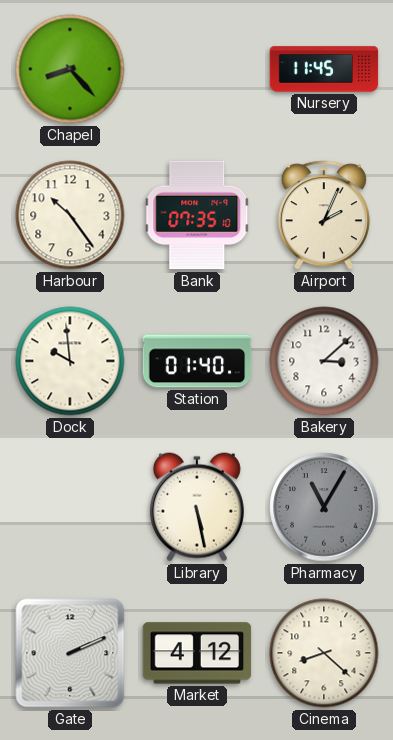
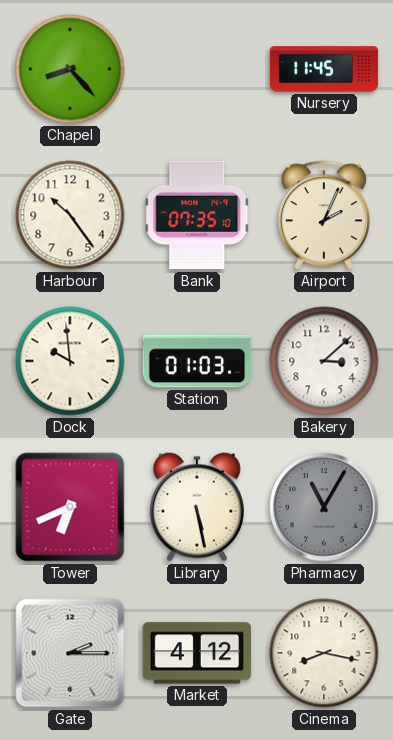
Station: 01:40 -> 01:03 (197, 361)
Tower: none -> 6:41 (70, 507)
Gate: 2:11 -> 2:15 (70, 653)
Cinema: 8:22 -> 8:17 (324, 653)
